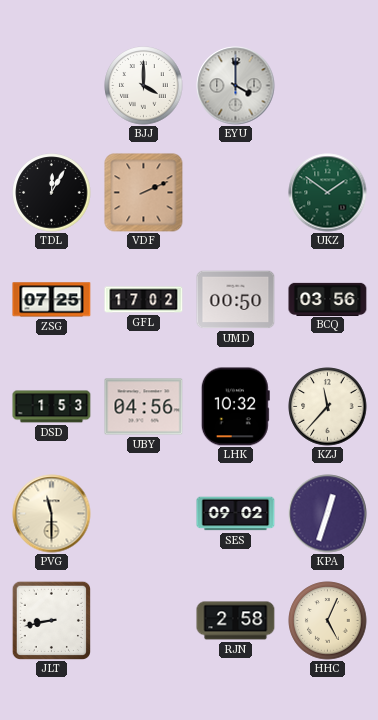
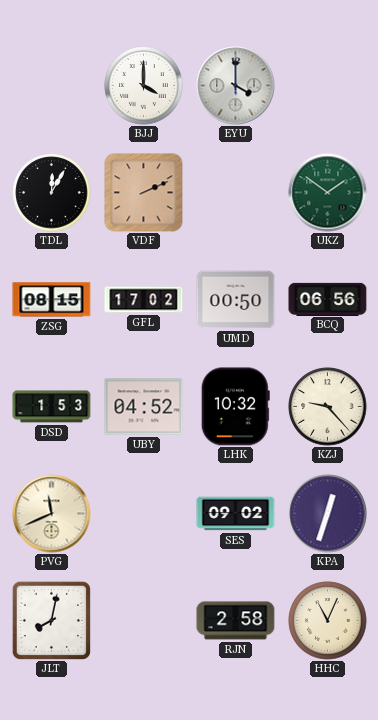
ZSG: 07:25 -> 08:15 (52, 300)
BCQ: 03:56 -> 06:56 (328, 299)
UBY: 04:56 -> 04:52 (144, 407)
KZJ: 11:37 -> 9:23 (328, 407)
PVG: 11:30 -> 11:41 (52, 514)
JLT: 8:43 -> 8:02 (51, 620)
HHC: 5:04 -> 11:04 (328, 621)
